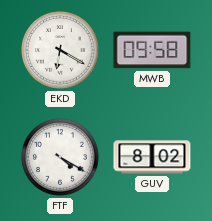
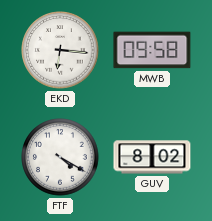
EKD: 6:20 -> 6:16 (60, 50)
